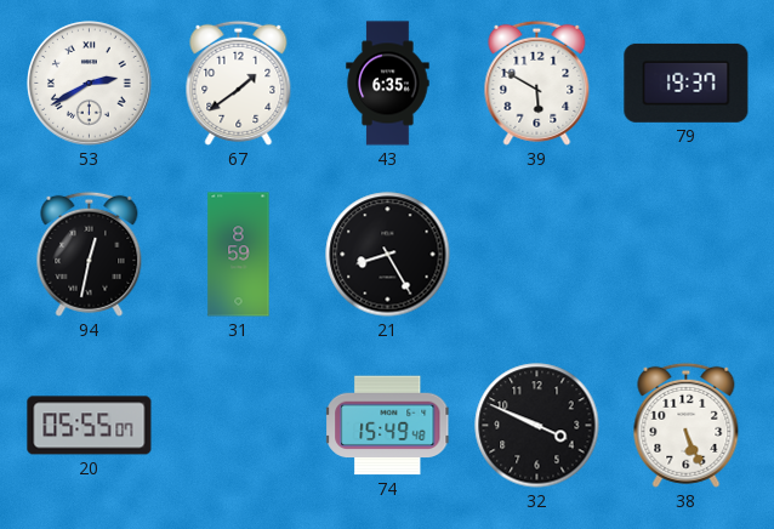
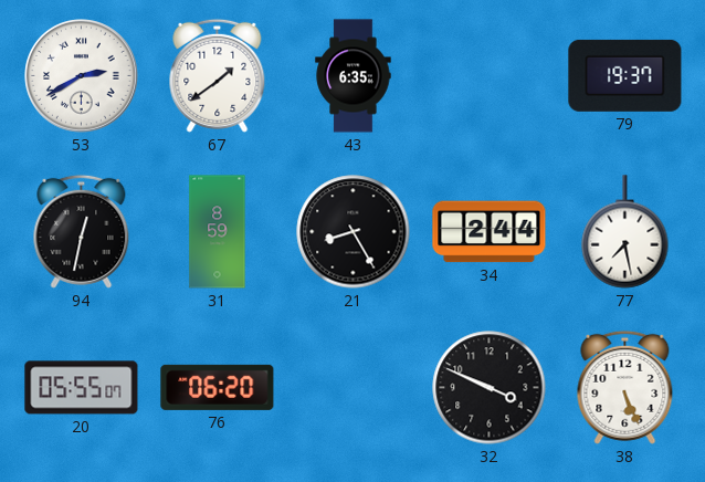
39: 5:50 -> none (537, 83)
34: none -> 2:44 (490, 232)
77: none -> 7:28 (625, 232)
76: none -> 06:20 (218, 387)
74: 15:49 -> none (388, 426)
